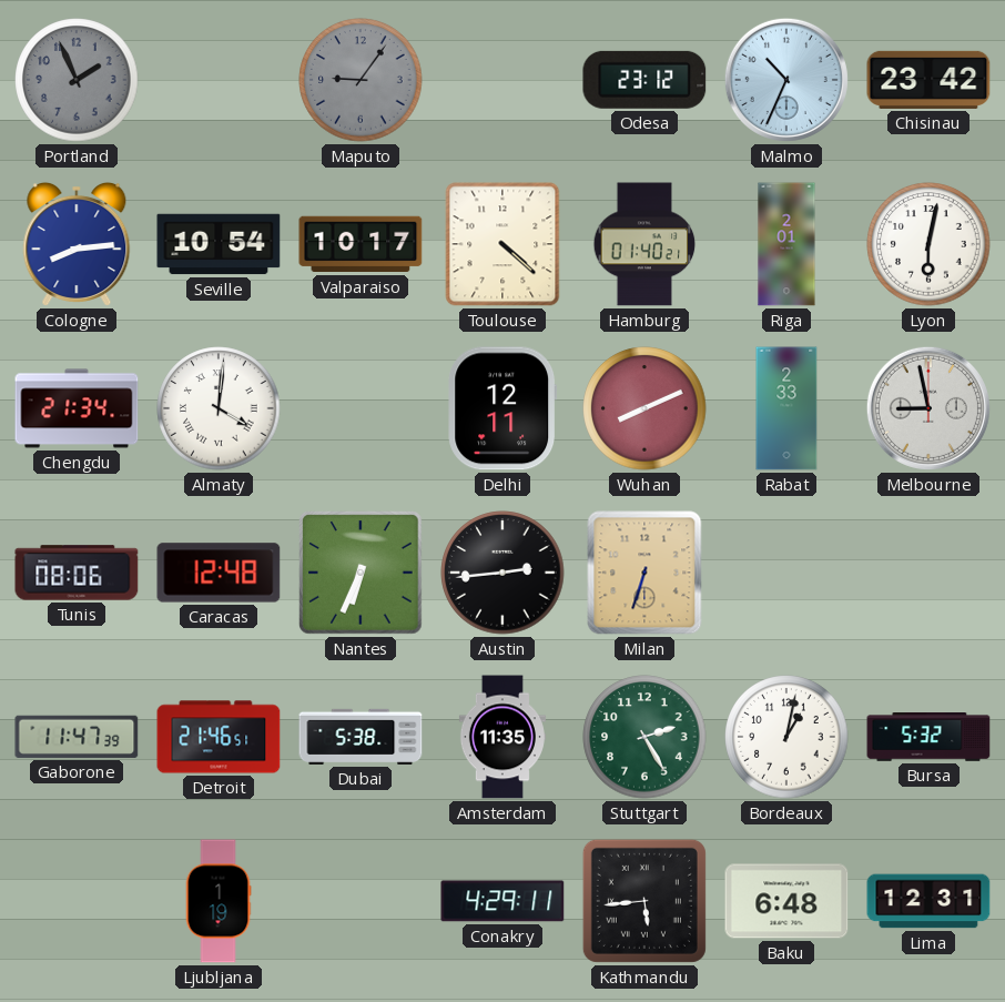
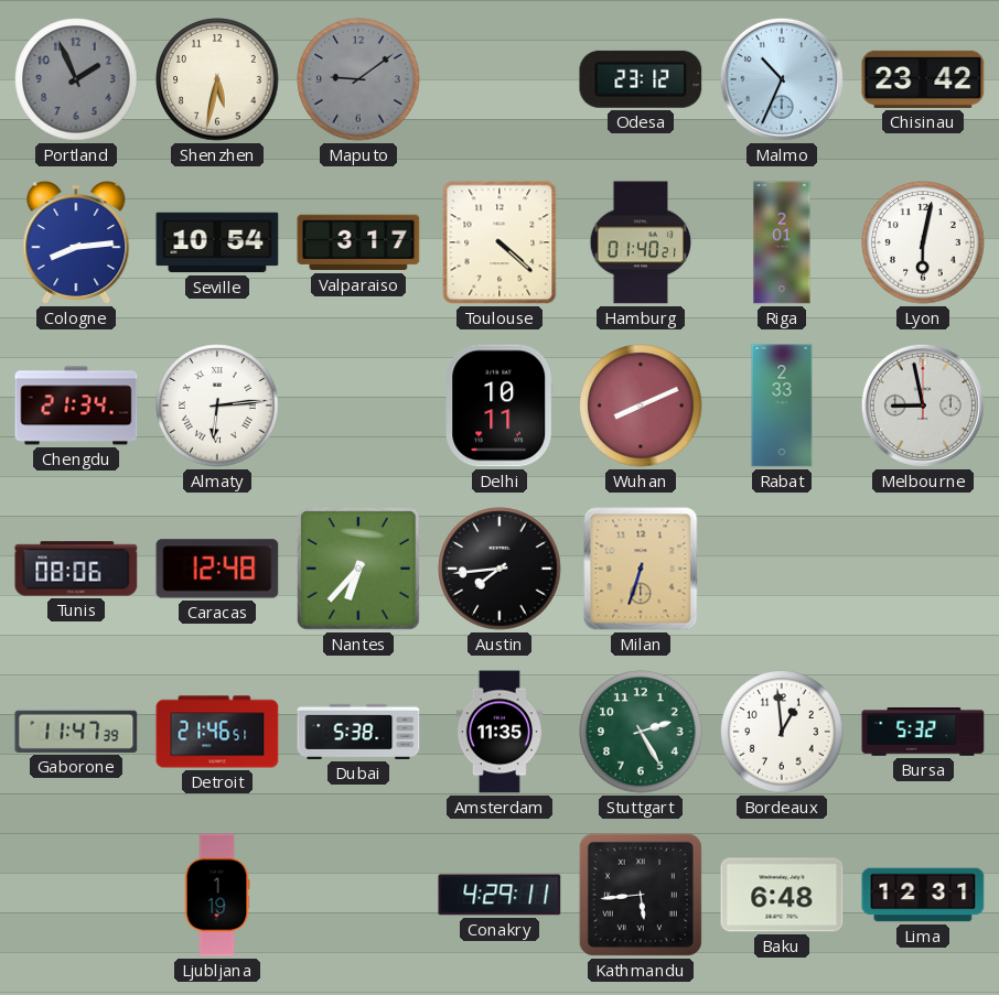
Shenzhen: none -> 5:32 (217, 79)
Maputo: 9:06 -> 9:09 (358, 79)
Valparaiso: 10:17 -> 3:17 (358, 242)
Almaty: 4:01 -> 6:14 (217, 405)
Delhi: 12:11 -> 10:11 (498, 405)
Nantes: 6:34 -> 6:37 (358, 569)
Austin: 2:44 -> 7:44 (499, 569)
Bordeaux: 1:02 -> 12:59 (782, 732)
